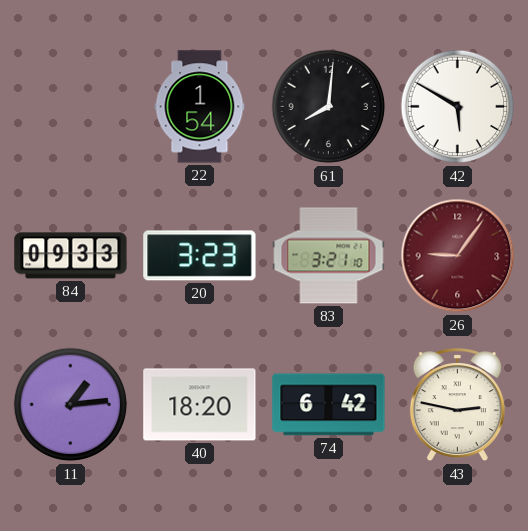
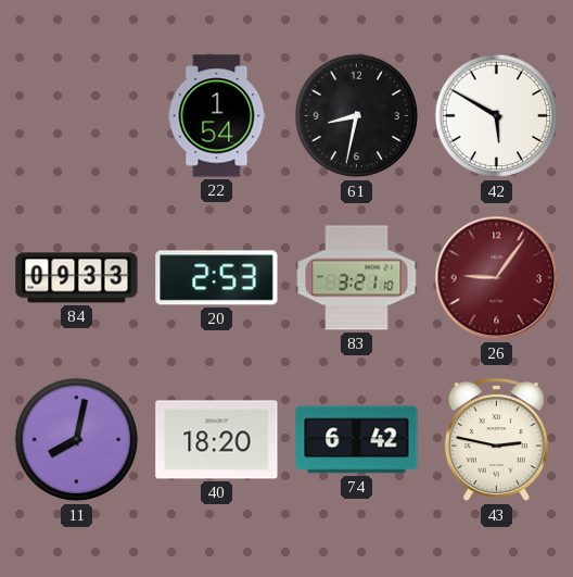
61: 8:01 -> 8:32 (357, 116)
20: 3:23 -> 2:53 (217, 278)
11: 1:14 -> 8:02 (77, 440)
